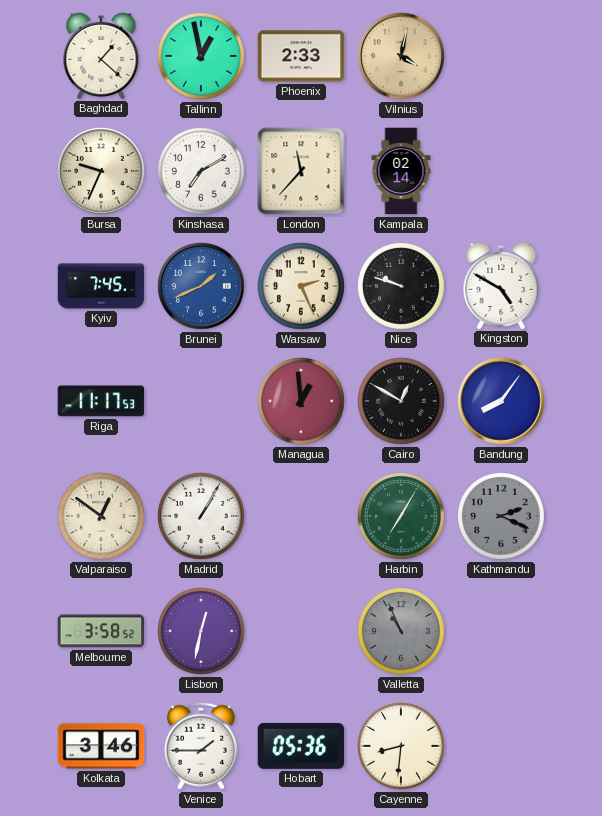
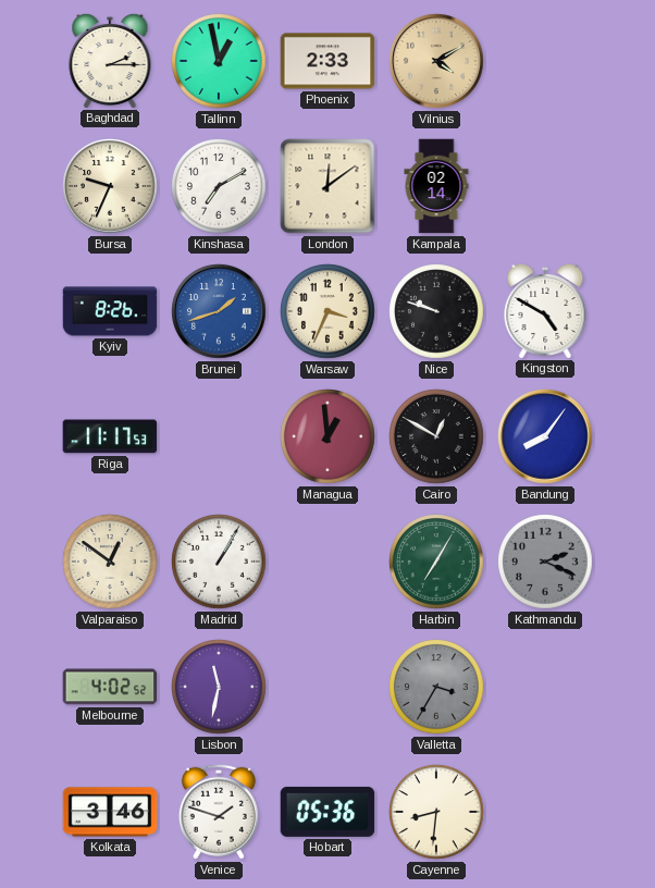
Baghdad: 1:22 -> 2:15 (110, 60)
Vilnius: 4:02 -> 4:10 (436, 61)
London: 11:37 -> 12:09 (327, 186)
Kyiv: 7:45 -> 8:26 (110, 311)
Brunei: 1:41 -> 1:42 (219, 311)
Warsaw: 2:26 -> 3:34 (327, 311)
Melbourne: 3:58 -> 4:02 (110, 687)
Lisbon: 12:32 -> 11:32 (219, 687)
Valletta: 10:56 -> 3:35 (436, 687)
Venice: 1:45 -> 1:48 (219, 812)
